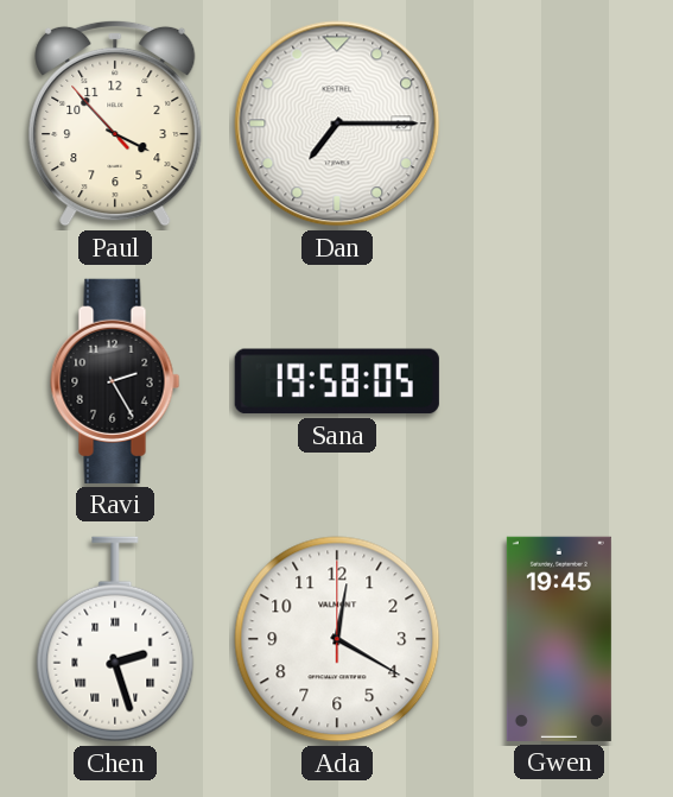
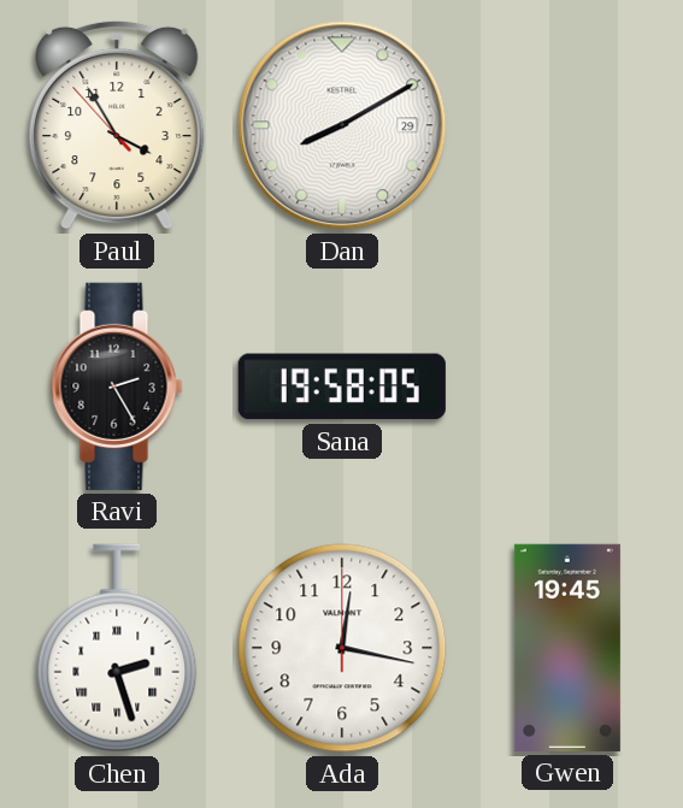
Paul: 3:52 -> 3:54 (117, 125)
Dan: 7:15 -> 8:10 (342, 125)
Ada: 12:20 -> 12:17 (342, 648)
